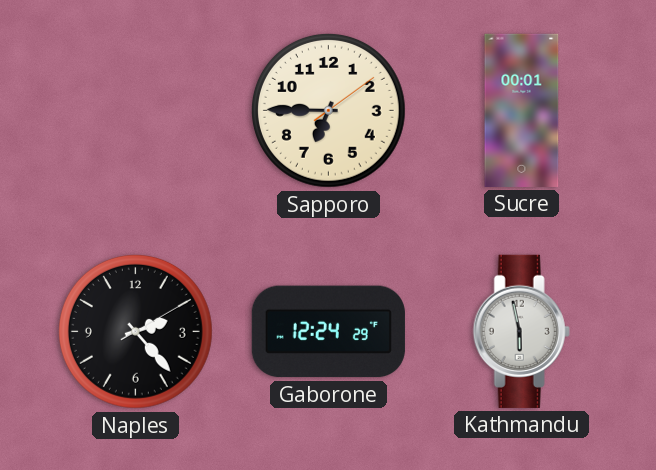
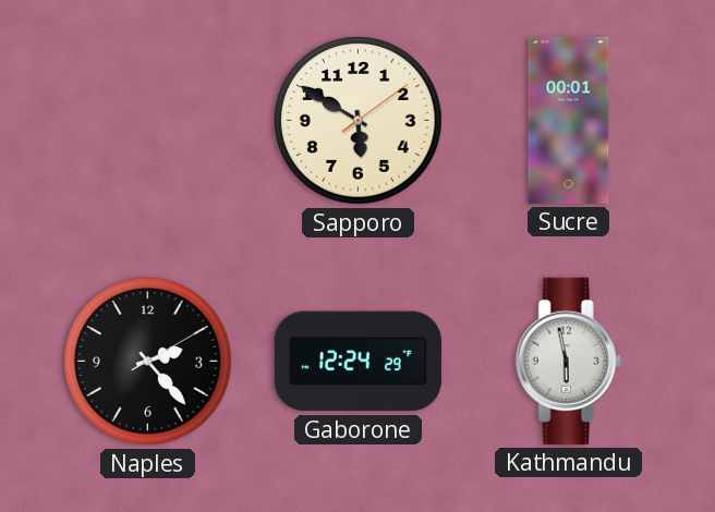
Sapporo: 6:45 -> 5:50 (357, 120)
